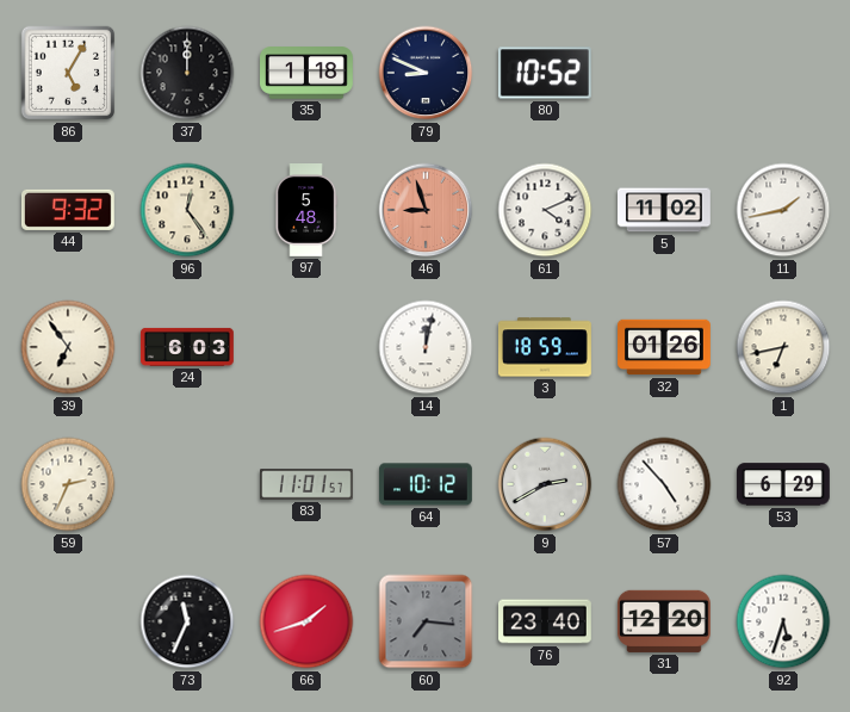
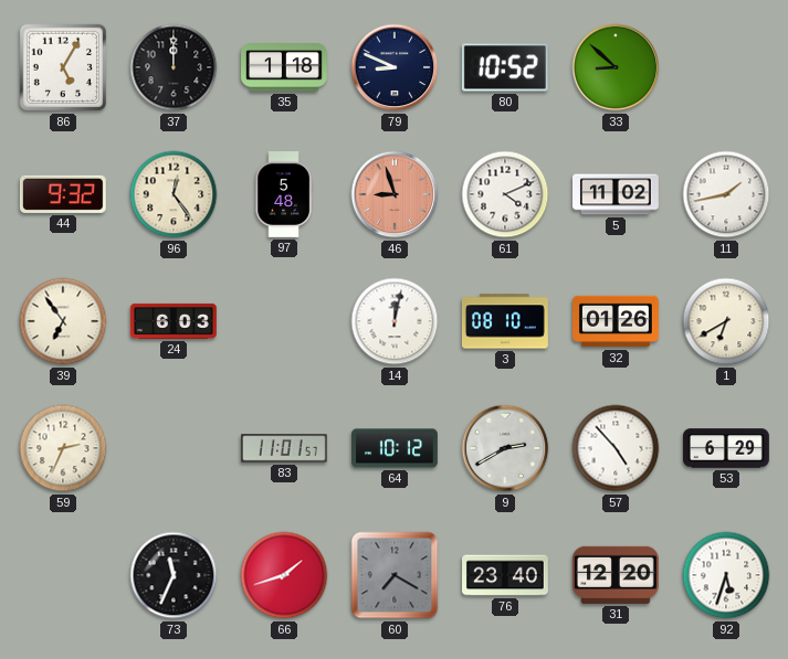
33: none -> 8:52 (616, 67)
3: 18:59 -> 08:10 (505, 321)
1: 6:43 -> 6:40 (726, 321)
60: 7:16 -> 7:20 (395, 575)
